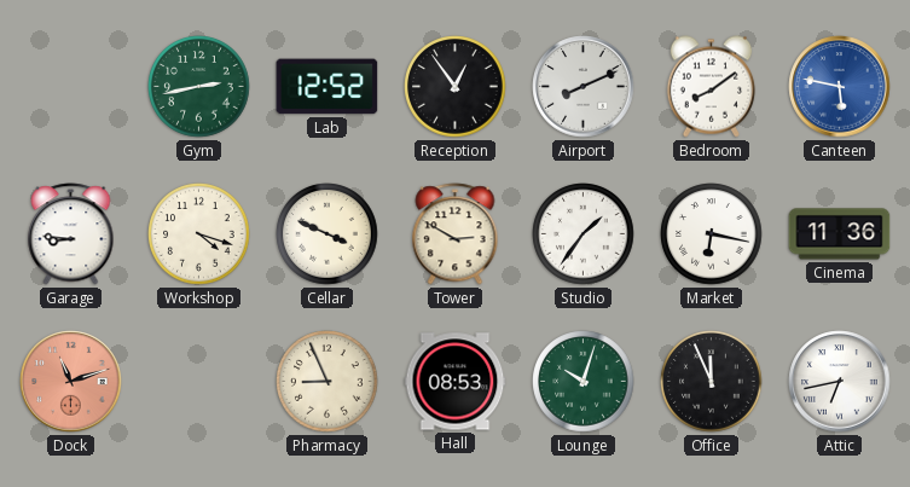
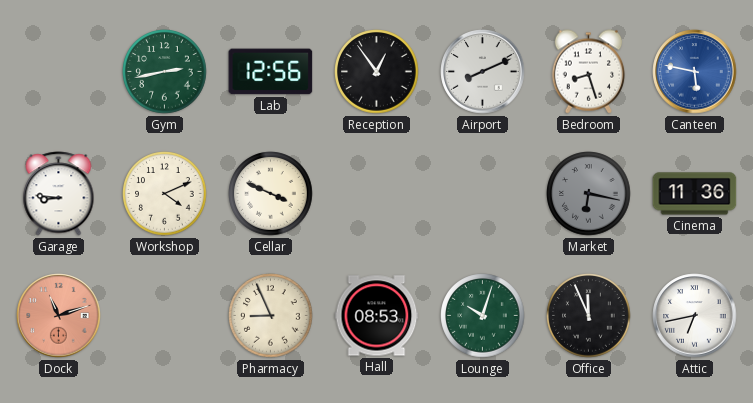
Lab: 12:52 -> 12:56 (271, 72)
Bedroom: 8:09 -> 8:27 (589, 72)
Workshop: 4:18 -> 4:11 (165, 194)
Tower: 2:50 -> none (456, 234)
Studio: 1:36 -> none (584, 234)
Market dial: white -> grey (589, 194)
